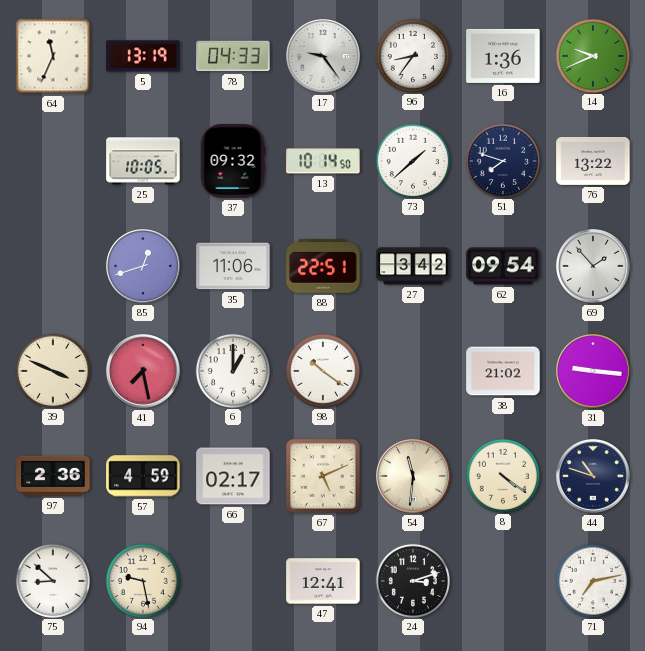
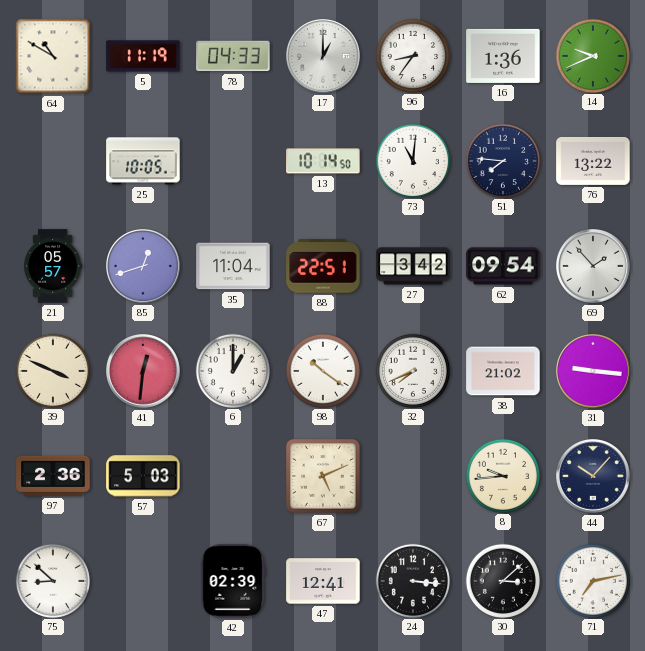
64: 11:34 -> 10:50 (53, 56)
5: 13:19 -> 11:19 (143, 56)
17: 9:24 -> 1:00 (324, 57)
37: 09:32 -> none (233, 161)
73: 1:38 -> 11:01 (412, 160)
51: 7:48 -> 7:46 (502, 160)
21: none -> 05:57 (53, 266)
35: 11:06 -> 11:04 (233, 266)
41: 7:28 -> 12:31 (144, 372)
32: none -> 7:41 (412, 370)
57: 4:59 -> 5:03 (143, 476)
66: 02:17 -> none (233, 476)
54: 11:31 -> none (414, 477)
8: 4:21 -> 9:44 (502, 475)
44: 10:48 -> 10:07 (594, 477)
94: 9:28 -> none (142, 580)
42: none -> 02:39 (233, 581)
24: 3:12 -> 3:16 (412, 580)
30: none -> 3:08 (502, 580)
